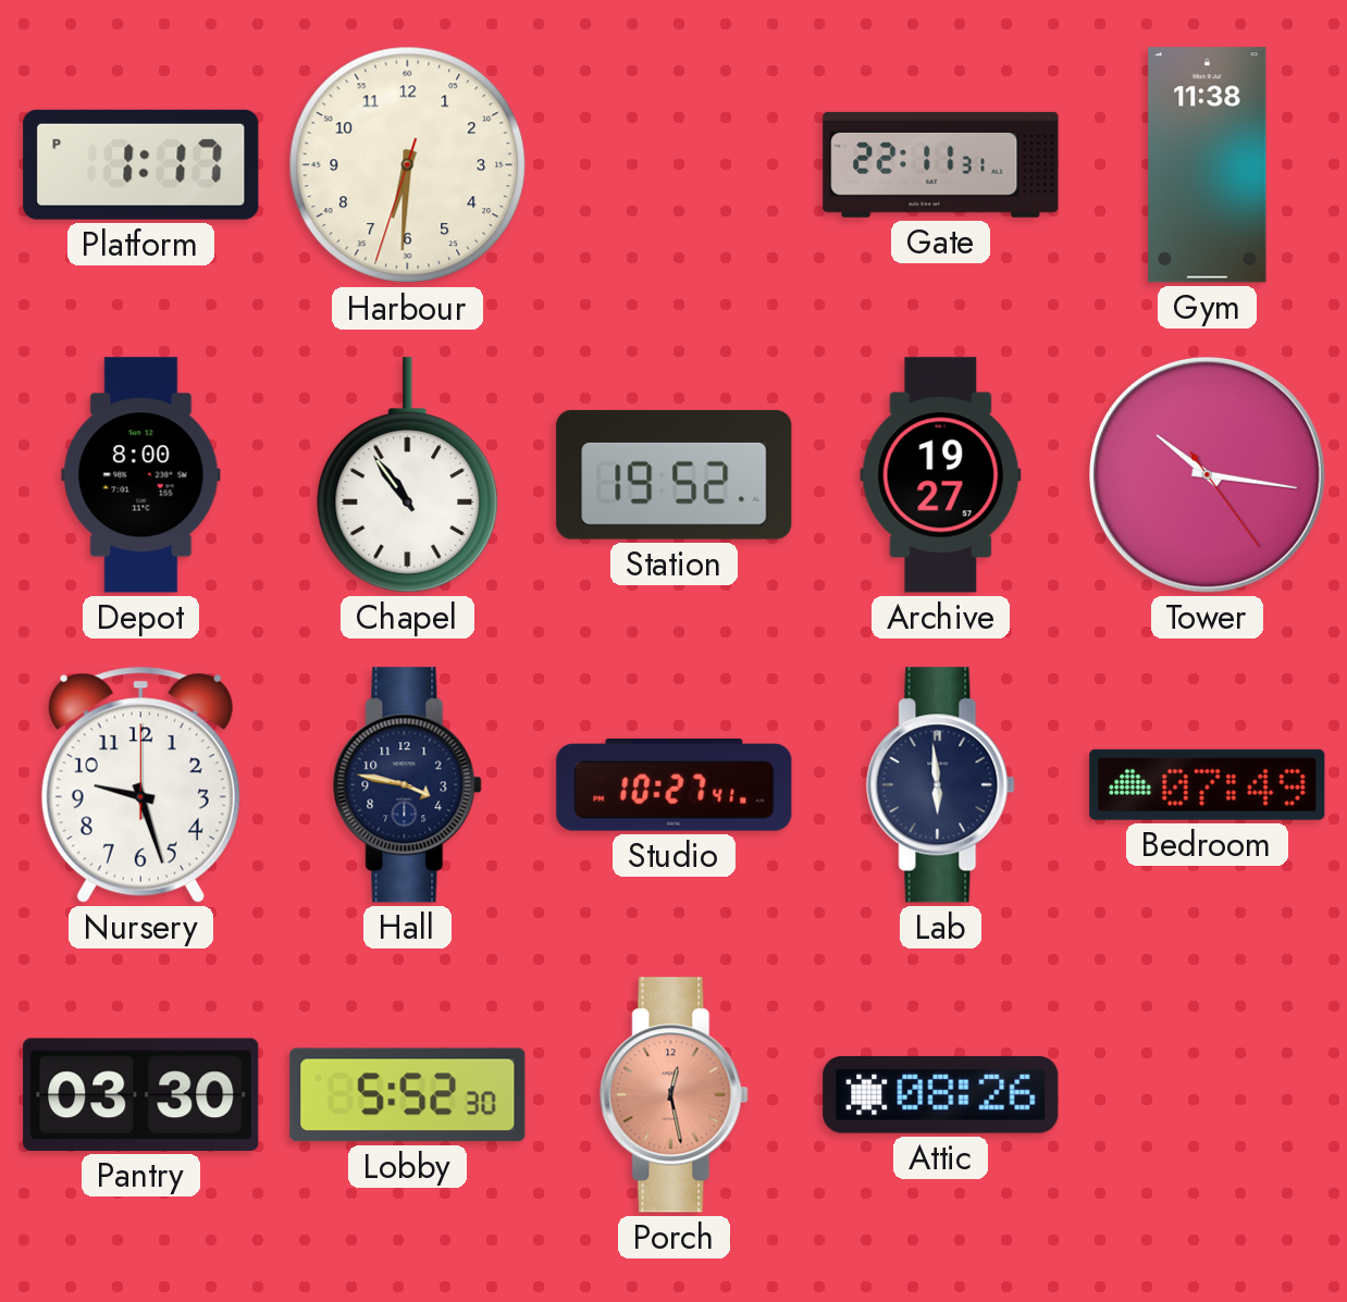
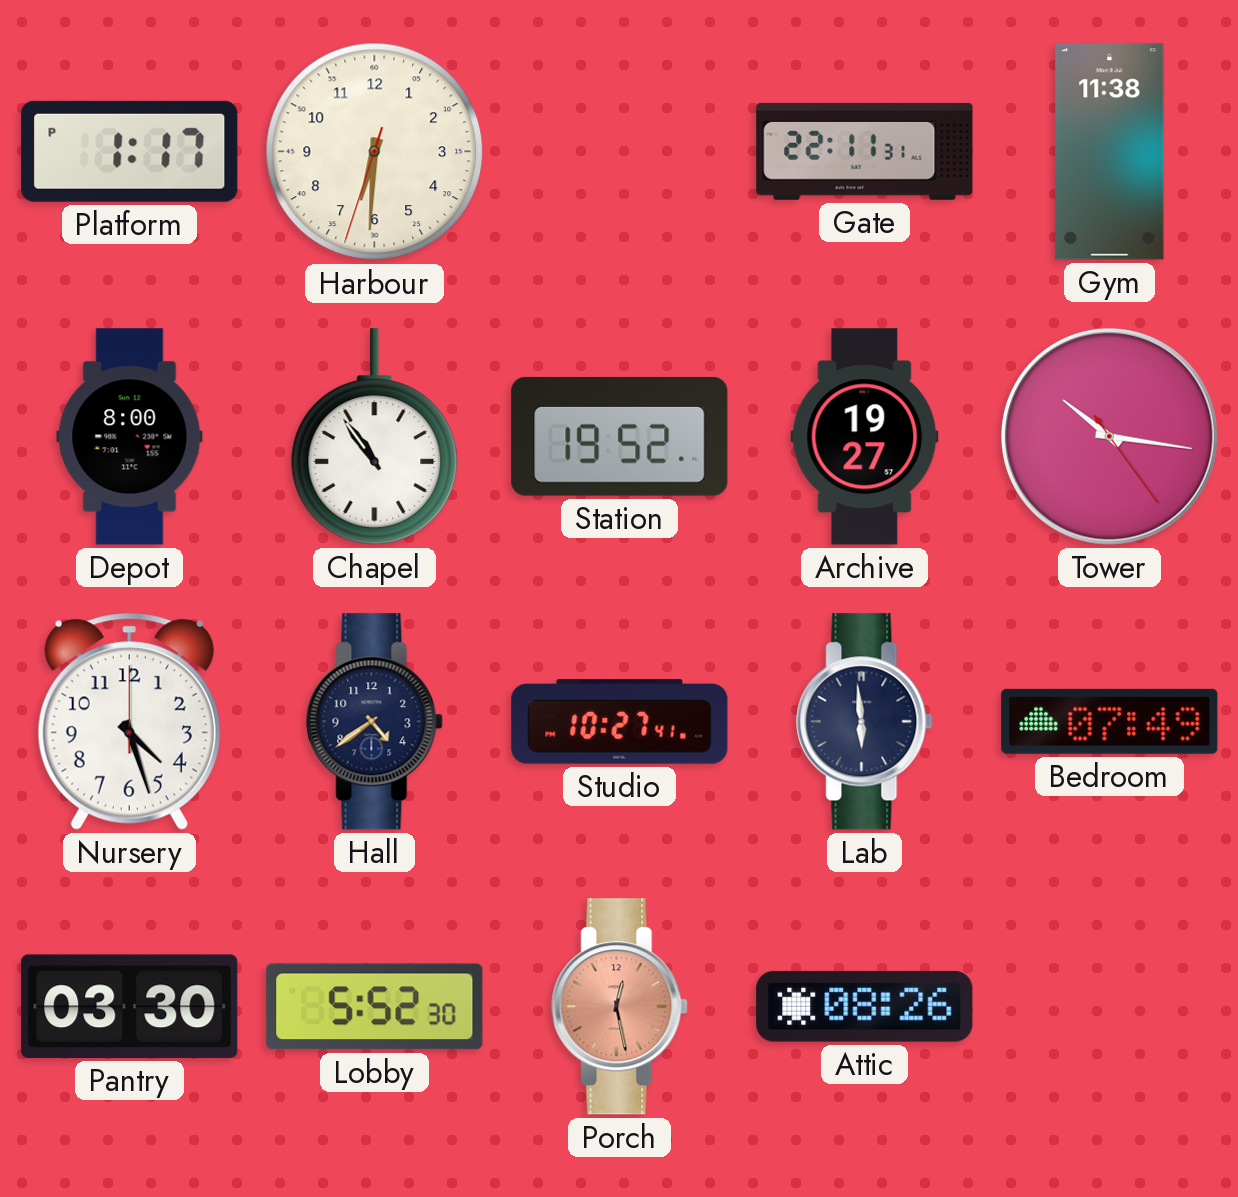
Nursery: 9:27 -> 4:27 (129, 721)
Hall: 3:47 -> 4:39 (375, 722)
